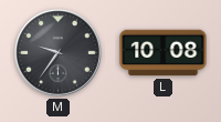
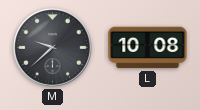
M: 9:36 -> 9:38 (53, 48)
